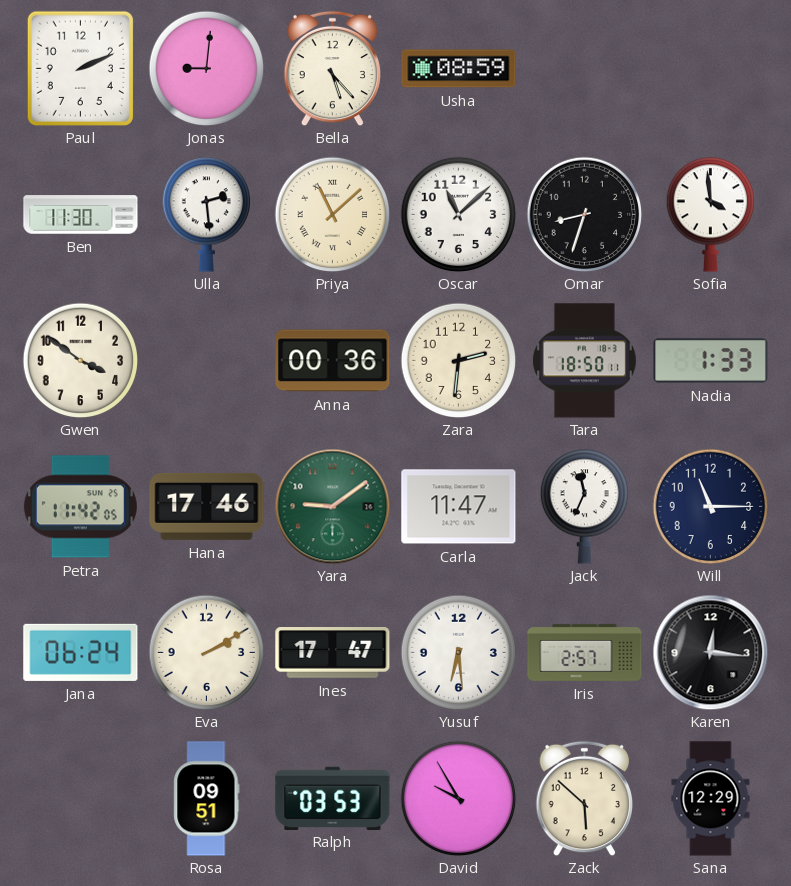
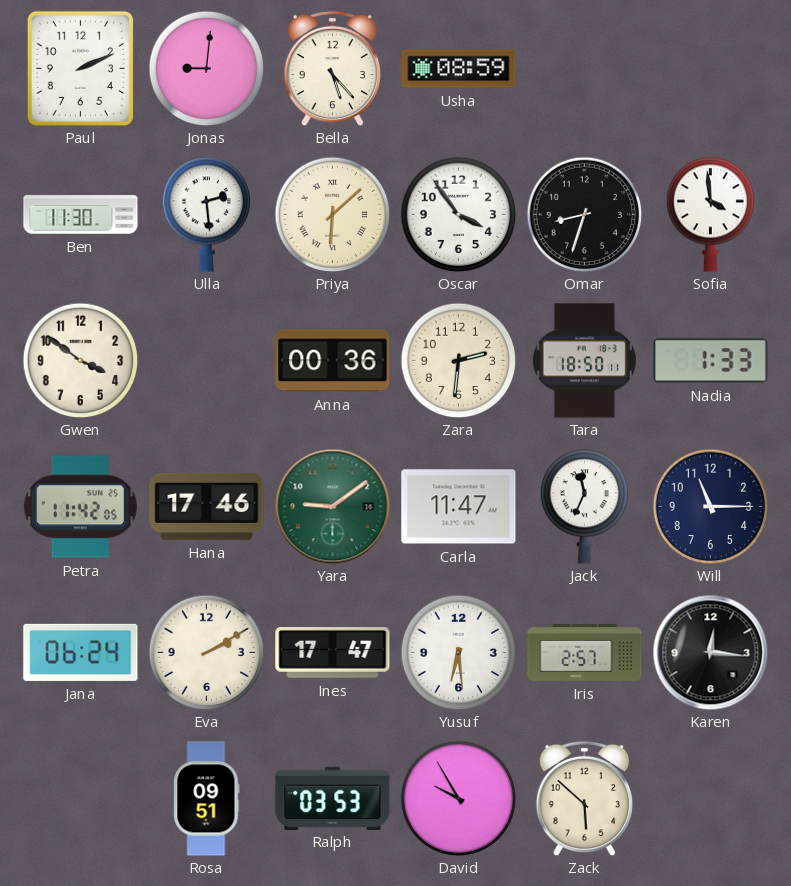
Priya: 11:08 -> 6:08 (332, 214)
Oscar: 11:08 -> 3:54 (458, 214)
Sana: 12:29 -> none (711, 799)
